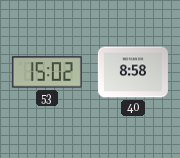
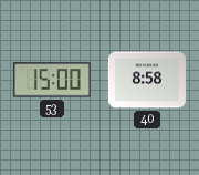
53: 15:02 -> 15:00 (52, 80)
